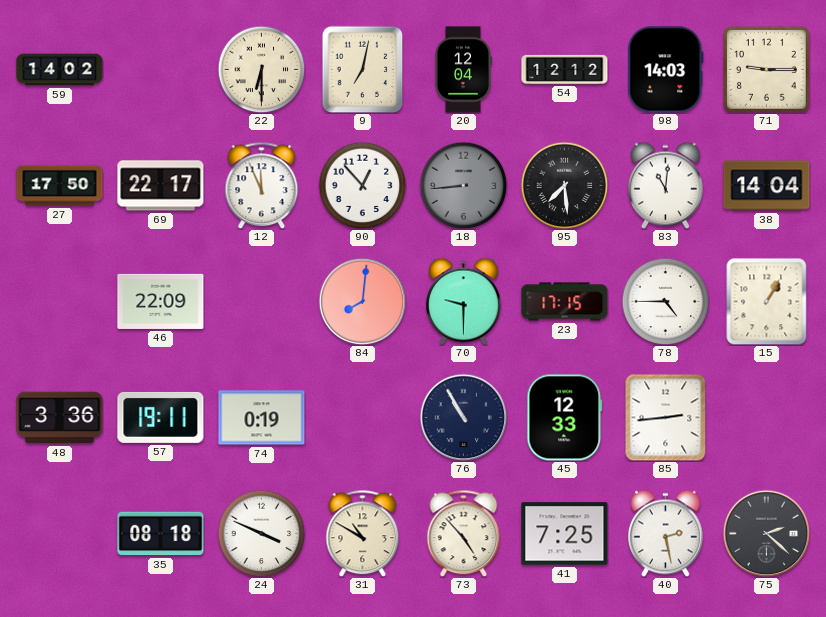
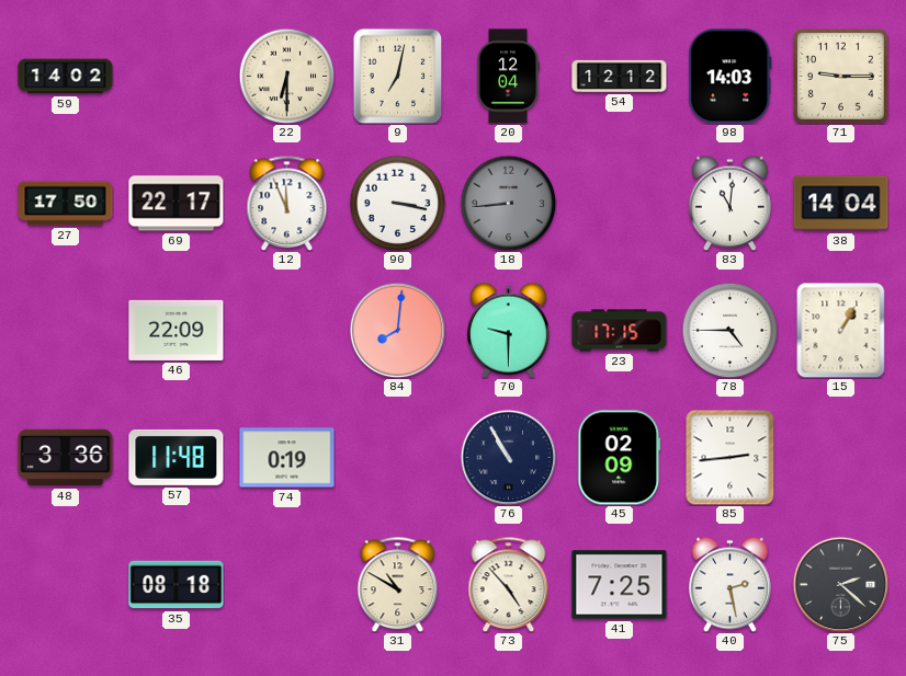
90: 12:53 -> 3:17 (397, 203)
95: 7:29 -> none (564, 185)
57: 19:11 -> 11:48 (177, 457)
45: 12:33 -> 02:09 (620, 458)
24: 3:49 -> none (261, 533)
